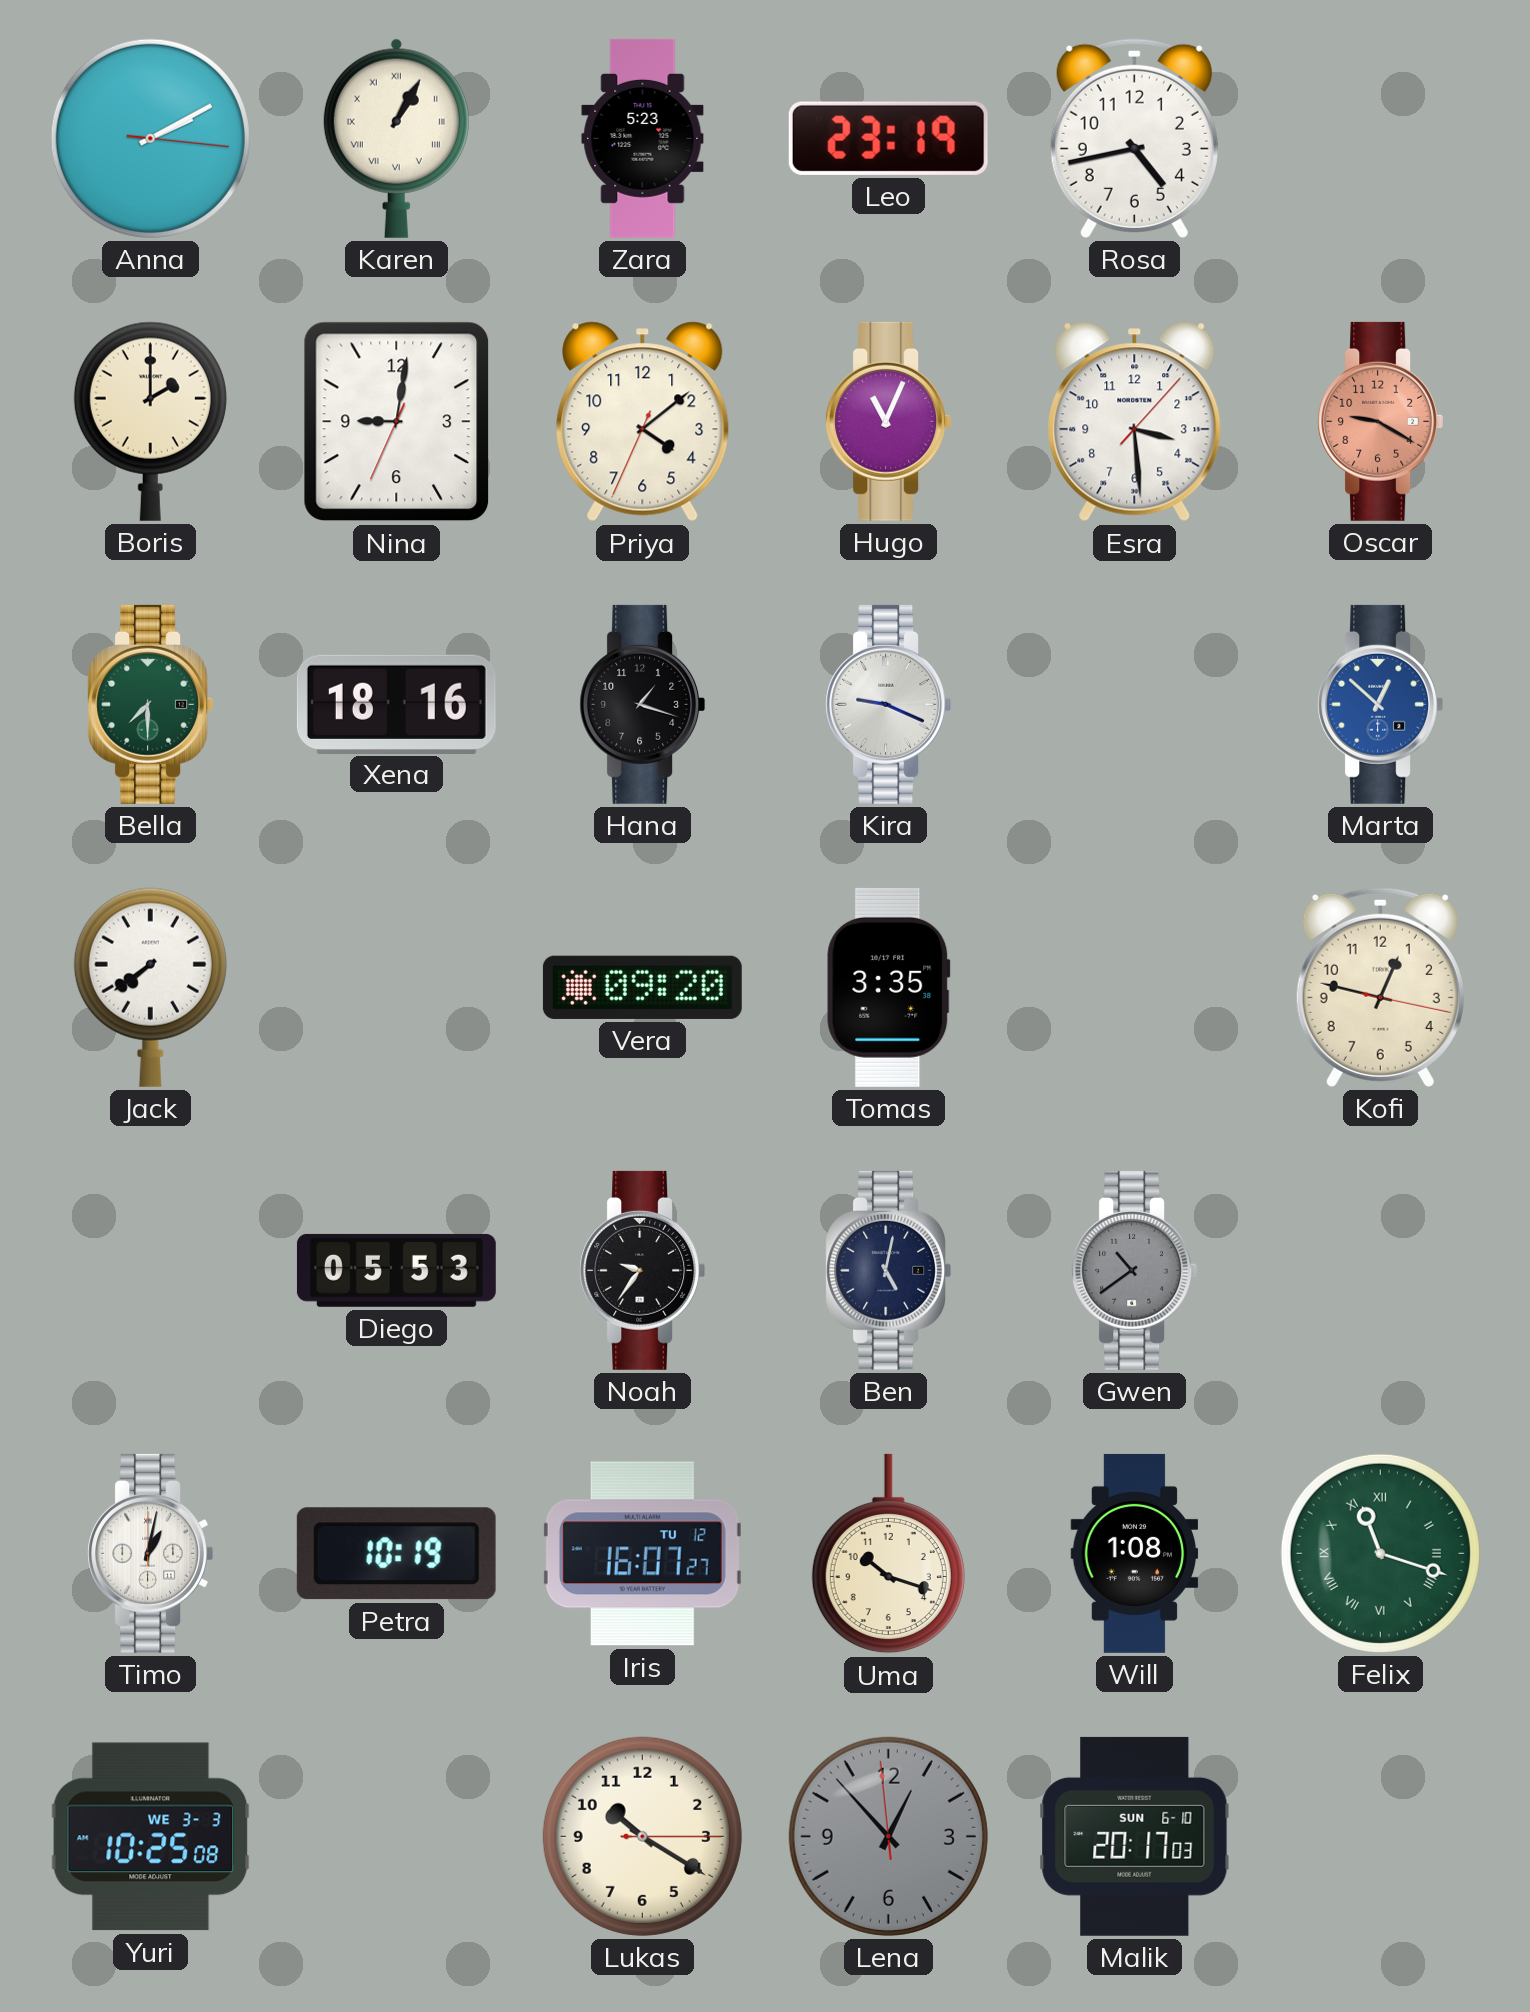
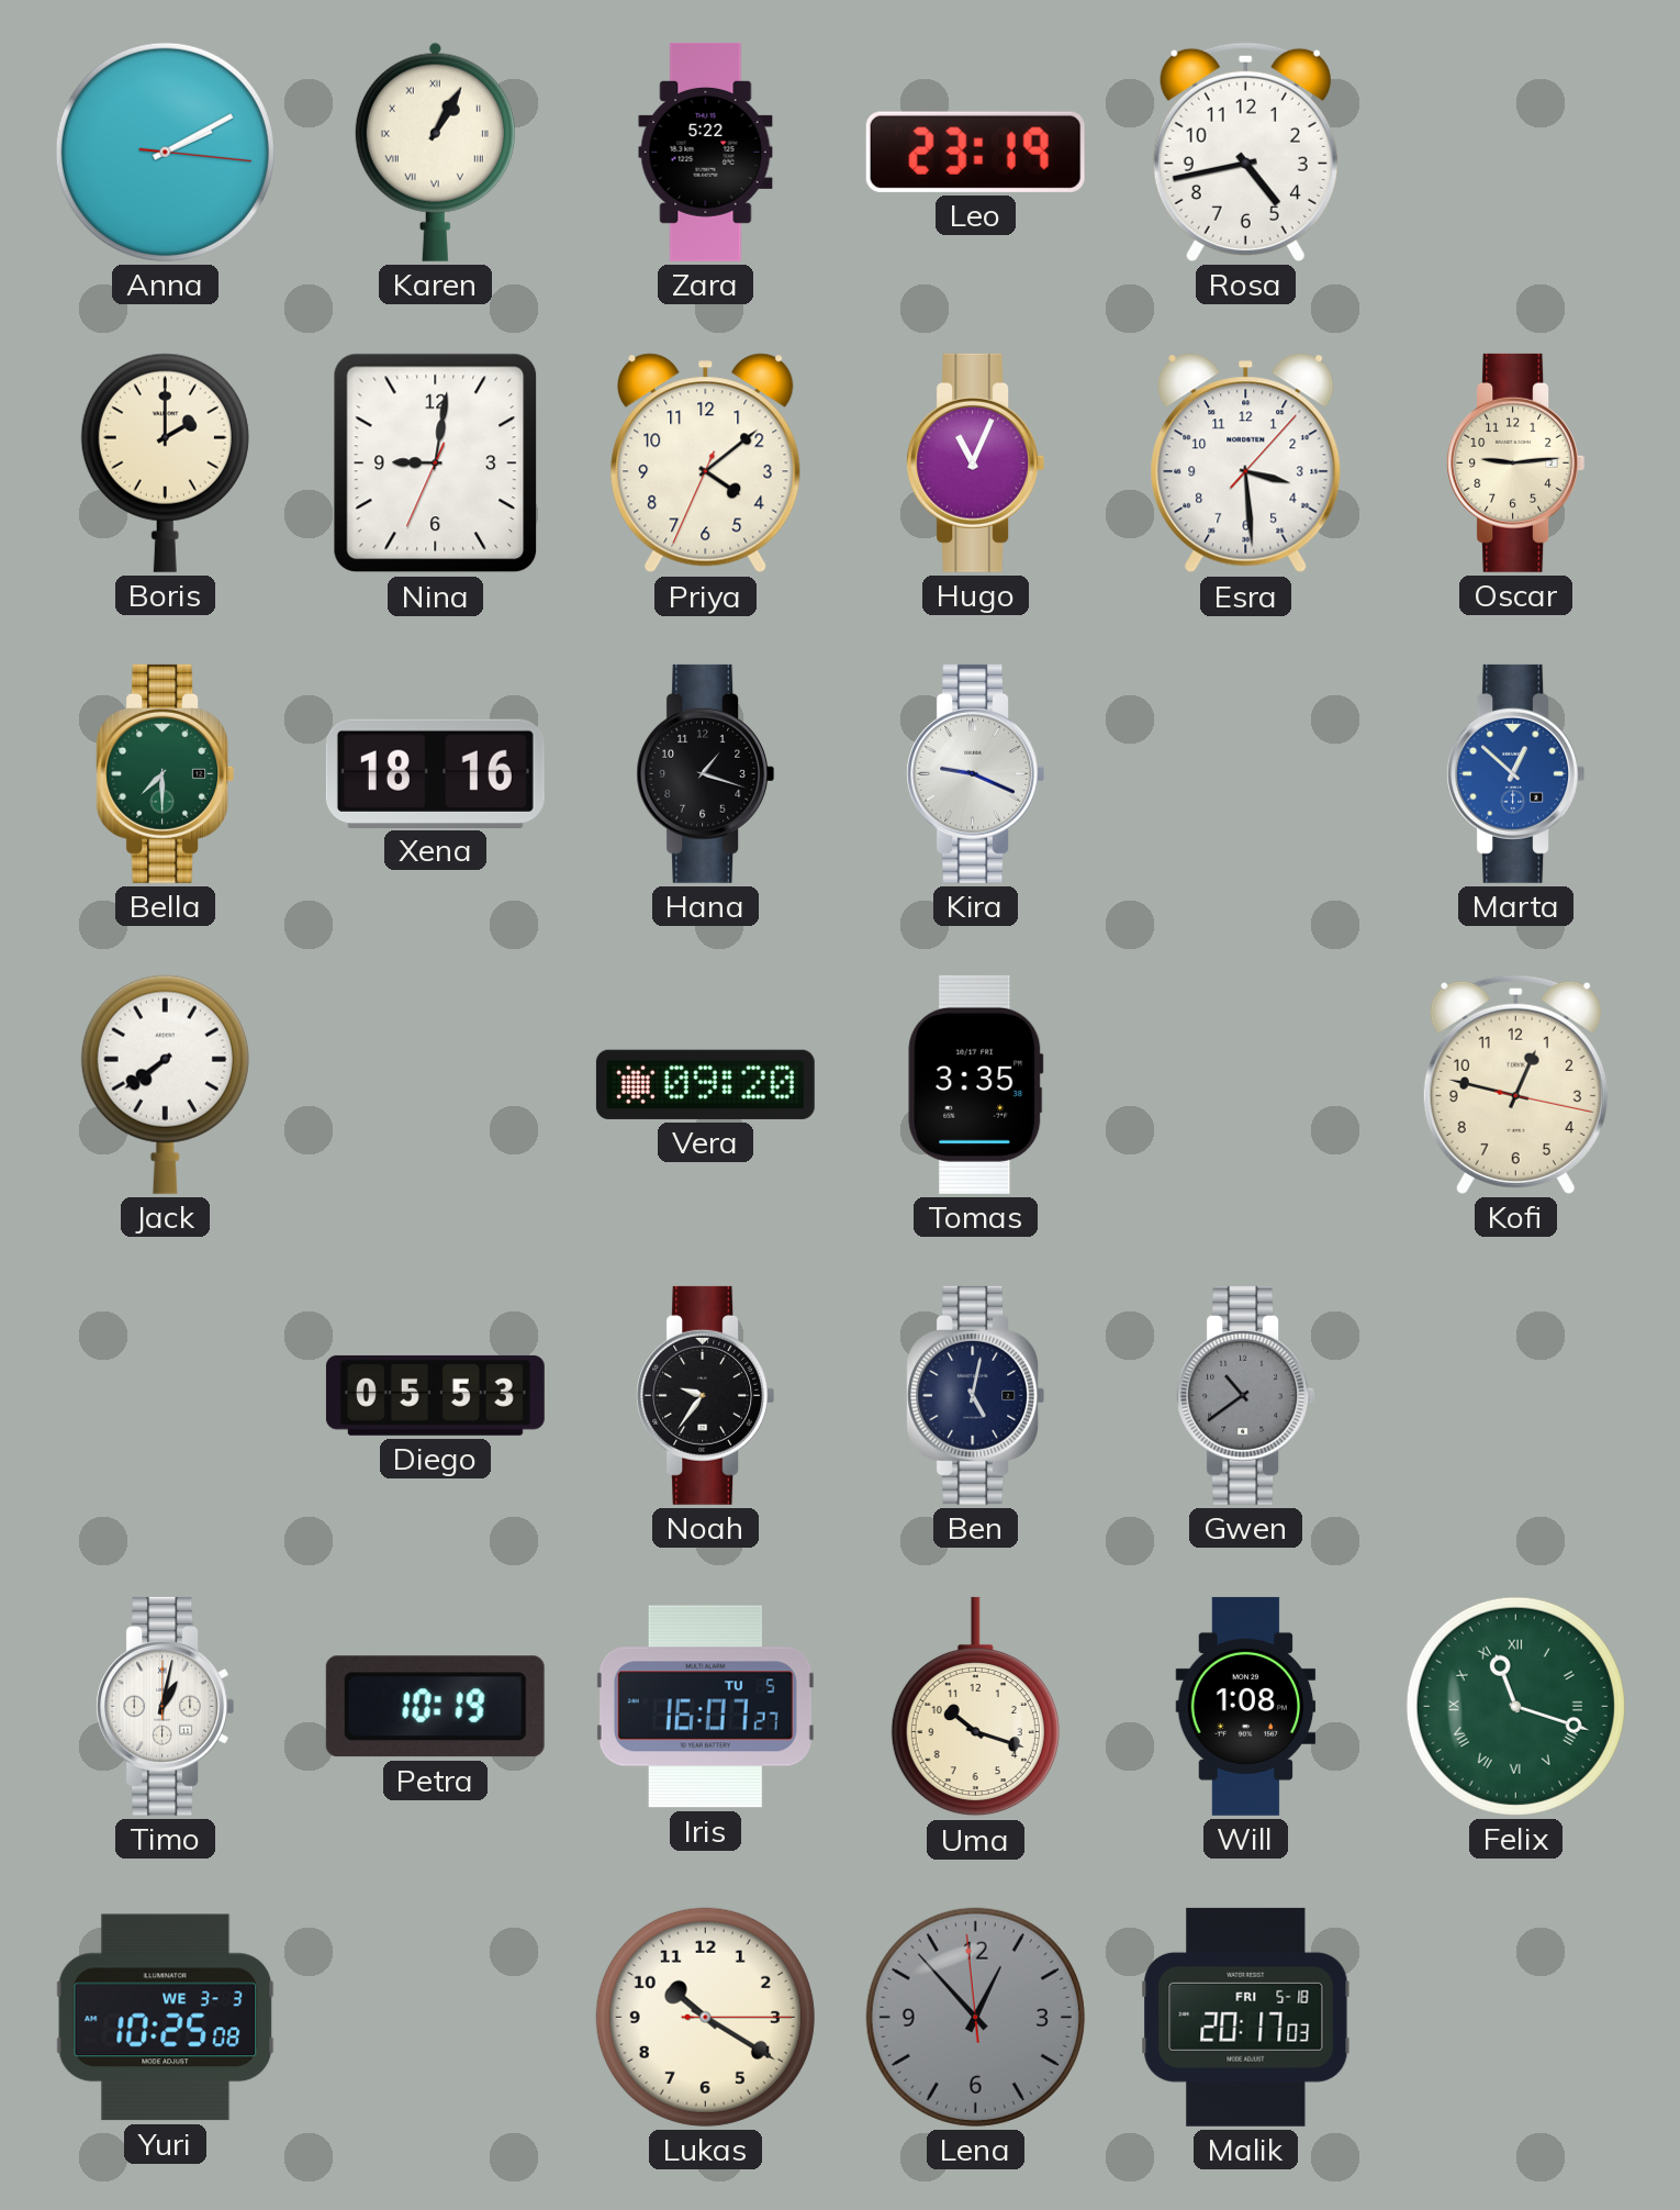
Zara: 5:23 -> 5:22 (706, 152)
Oscar: 9:20 -> 9:14 (1516, 462)
Oscar dial: salmon -> cream (1516, 462)
Iris date: TU 12 -> TU 5 (705, 1707)
Malik date: SUN 6-10 -> FRI 5-18 (1246, 2017)
